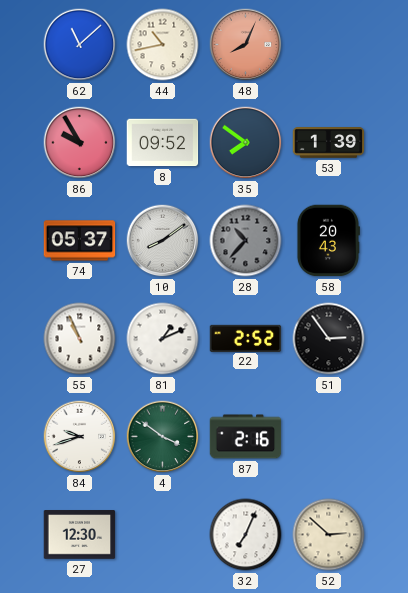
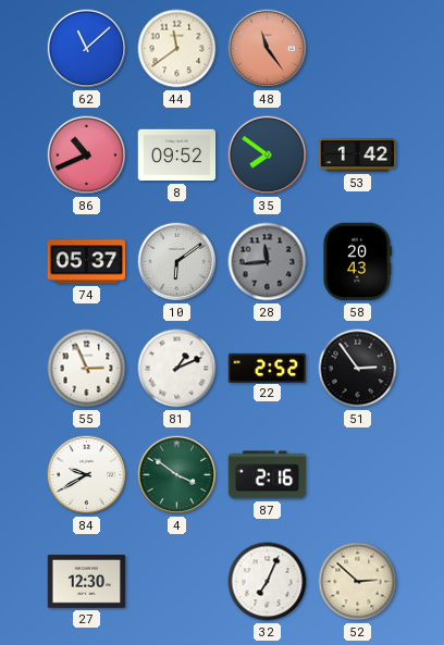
44: 10:43 -> 11:39 (177, 49)
48: 8:04 -> 11:24 (268, 49)
86: 9:55 -> 10:41 (87, 156)
53: 1:39 -> 1:42 (358, 156)
10: 8:09 -> 6:09 (177, 262)
28: 10:37 -> 11:44 (268, 262)
55: 10:56 -> 2:56 (87, 369)
84: 9:42 -> 9:40 (87, 475)
